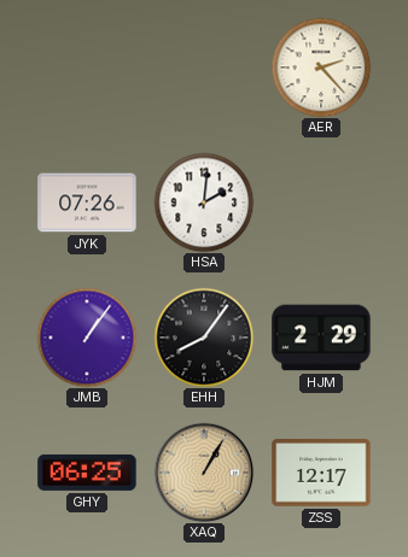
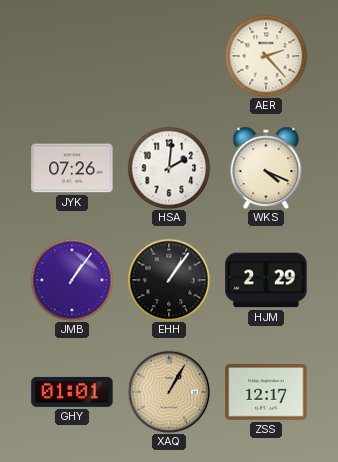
WKS: none -> 4:19 (266, 168)
EHH: 8:06 -> 1:06 (169, 280)
GHY: 06:25 -> 01:01 (72, 392)
